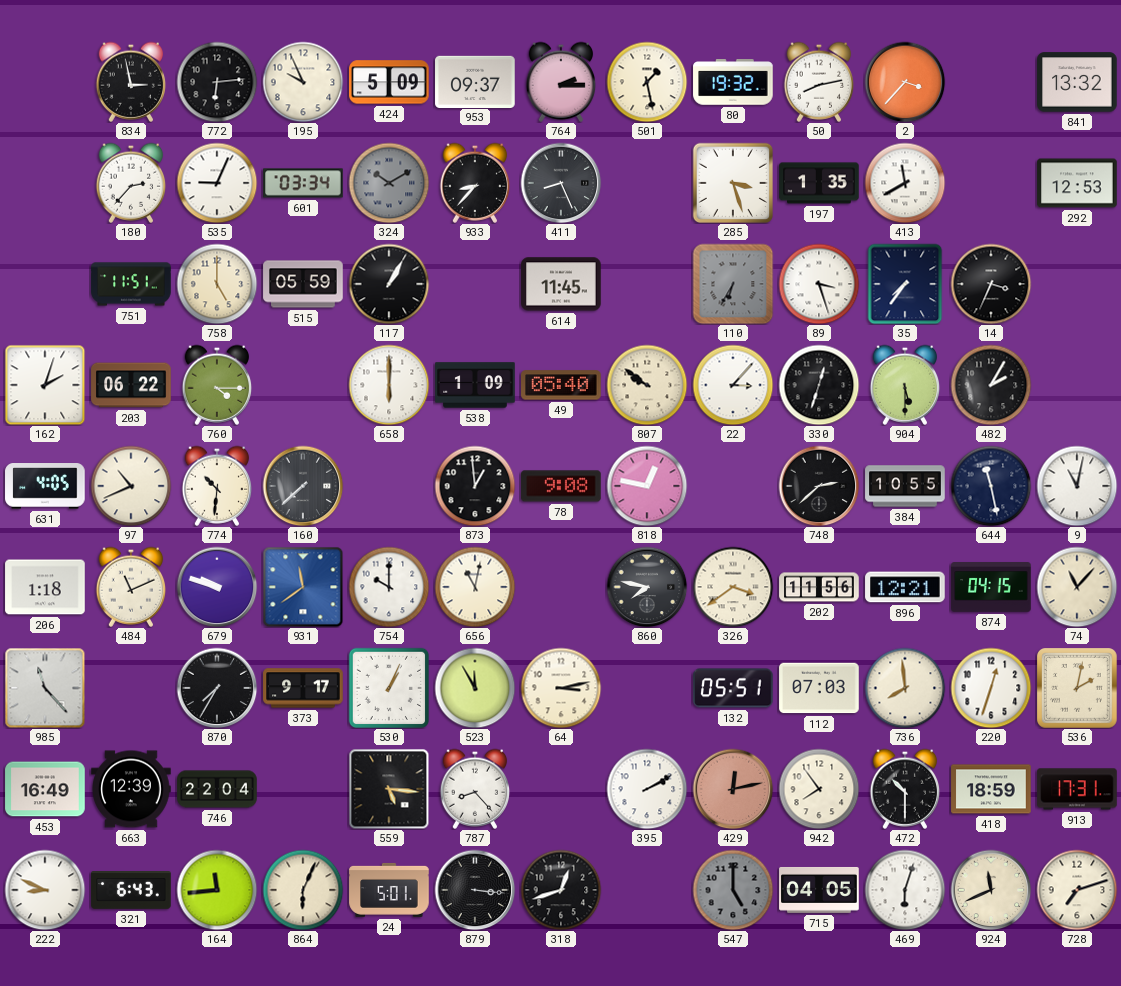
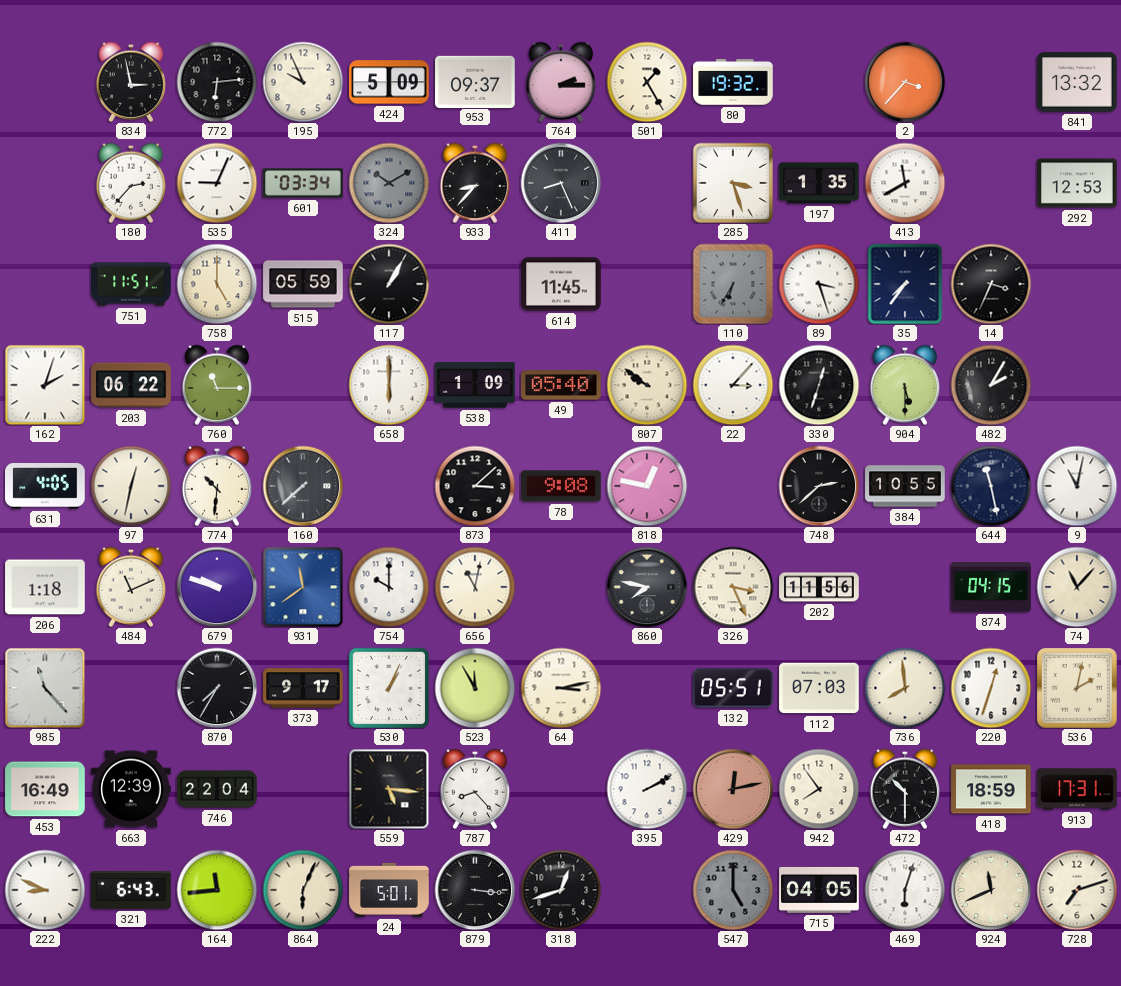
501: 1:28 -> 1:25 (647, 82)
50: 8:13 -> none (819, 82)
760: 4:15 -> 11:15 (217, 385)
97: 10:41 -> 12:32 (131, 486)
873: 12:59 -> 3:08 (475, 486)
326: 3:39 -> 3:26 (733, 587)
896: 12:21 -> none (905, 587)
